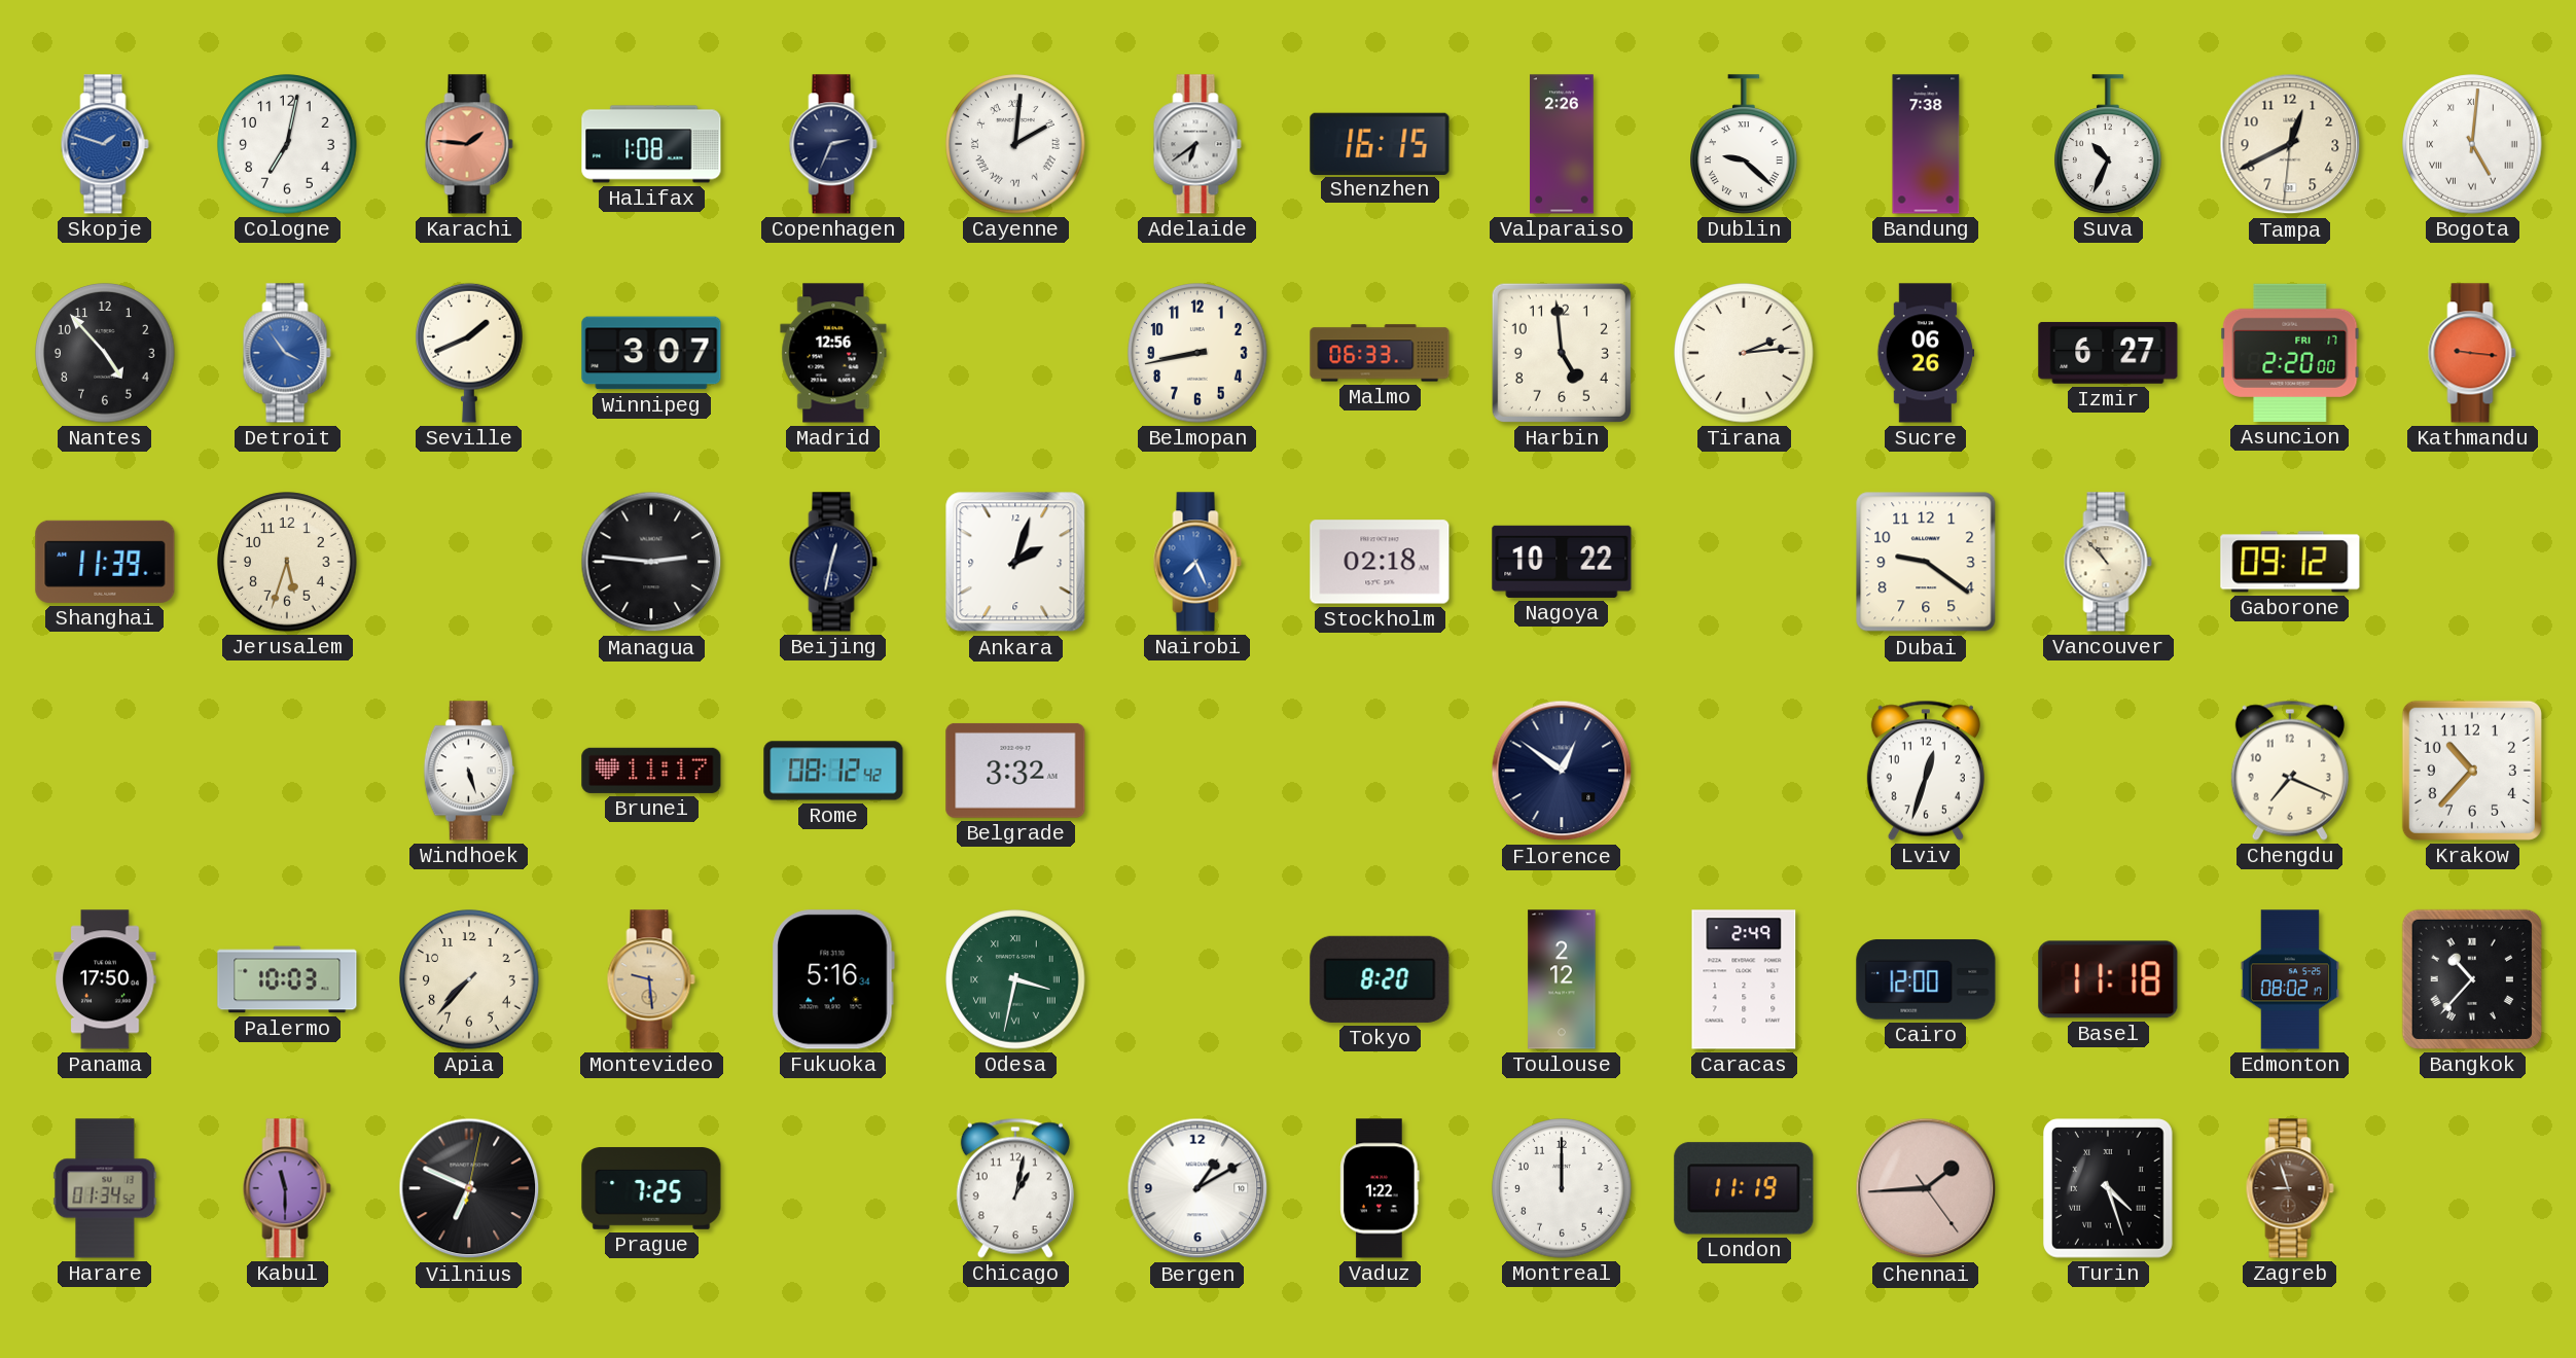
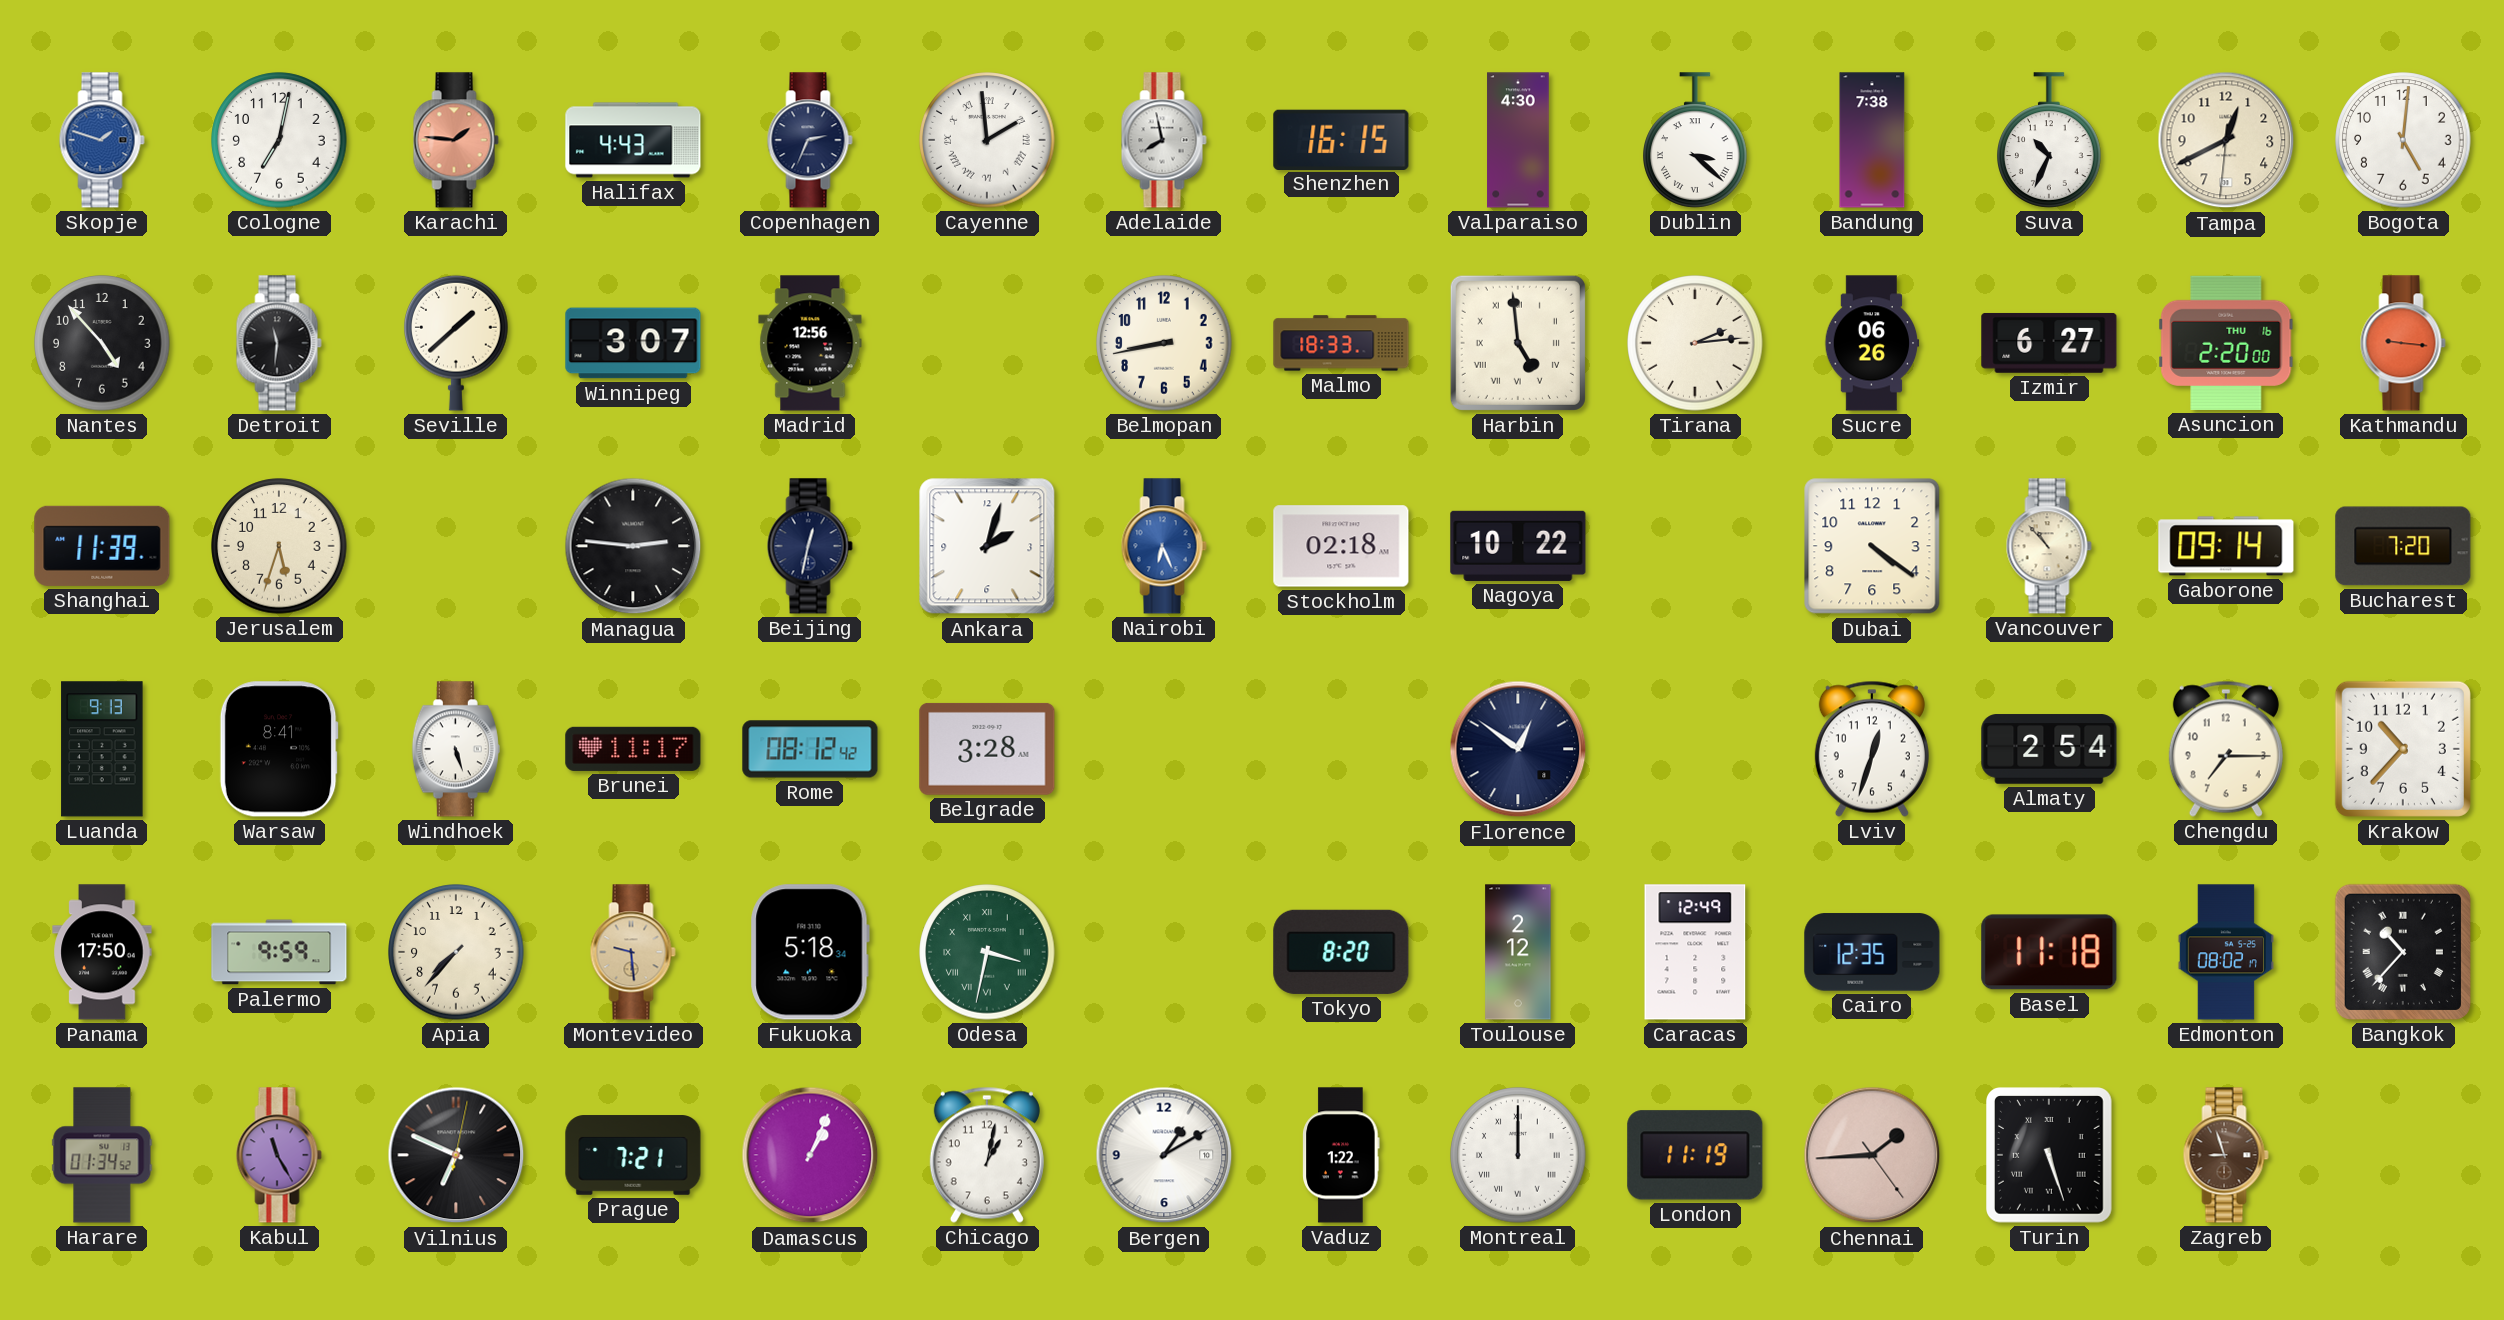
Halifax: 1:08 -> 4:43 (633, 140)
Cayenne: 2:01 -> 1:59 (987, 140)
Adelaide: 6:39 -> 7:58 (1164, 140)
Valparaiso: 2:26 -> 4:30 (1518, 140)
Dublin: 9:22 -> 3:22 (1695, 140)
Bogota numerals: Roman -> Arabic (2403, 140)
Detroit: 3:54 -> 11:31 (279, 343)
Detroit dial: blue -> black (279, 343)
Seville: 1:41 -> 1:38 (456, 343)
Malmo: 06:33 -> 18:33 (1341, 343)
Harbin numerals: Arabic -> Roman (1518, 343)
Asuncion date: FRI 17 -> THU 16 (2226, 343)
Nairobi: 7:26 -> 6:26 (1164, 546)
Dubai: 9:21 -> 4:21 (1872, 546)
Gaborone: 09:12 -> 09:14 (2226, 546)
Bucharest: none -> 7:20 (2403, 546)
Luanda: none -> 9:13 (102, 749)
Warsaw: none -> 8:41 (279, 749)
Belgrade: 3:32 -> 3:28 (987, 749)
Almaty: none -> 2:54 (2049, 749)
Chengdu: 7:19 -> 7:15 (2226, 749)
Palermo: 10:03 -> 9:59 (279, 952)
Fukuoka: 5:16 -> 5:18 (810, 952)
Caracas: 2:49 -> 12:49 (1695, 952)
Cairo: 12:00 -> 12:35 (1872, 952)
Kabul: 11:30 -> 11:25 (279, 1155)
Prague: 7:25 -> 7:21 (633, 1155)
Damascus: none -> 1:04 (810, 1155)
Montreal numerals: Arabic -> Roman (1518, 1155)
Turin: 4:27 -> 5:27 (2050, 1155)
